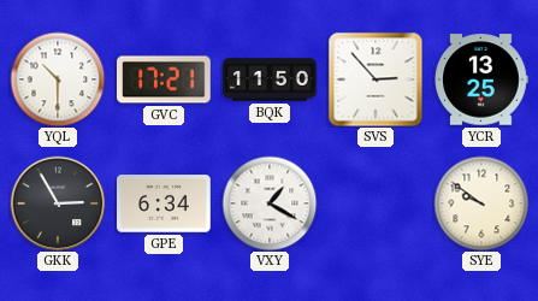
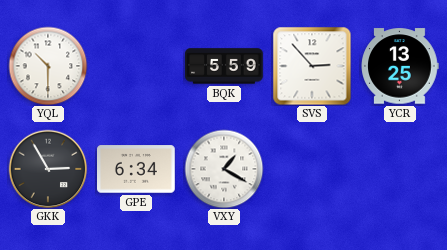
GVC: 17:21 -> none (165, 79)
BQK: 11:50 -> 5:59 (224, 66)
SYE: 9:51 -> none (481, 203)
